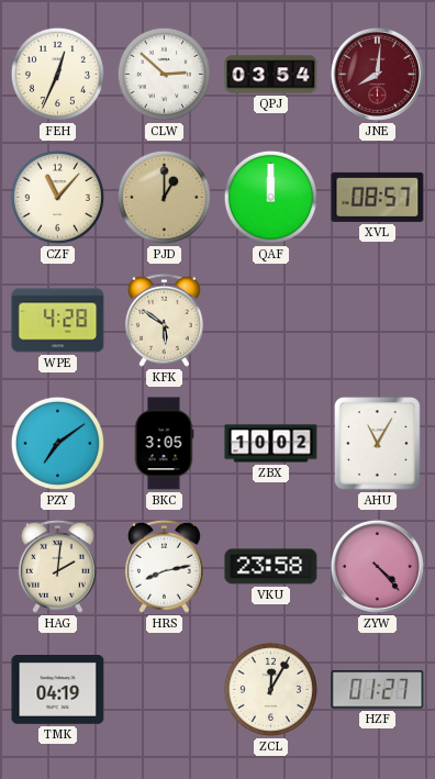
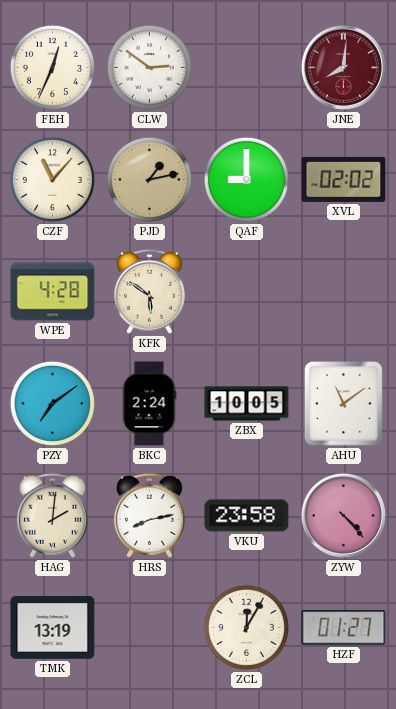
CLW: 2:52 -> 2:51 (149, 67)
QPJ: 03:54 -> none (271, 75)
PJD: 1:00 -> 1:13 (149, 179)
QAF: 12:00 -> 9:00 (246, 179)
XVL: 08:57 -> 02:02 (344, 179)
BKC: 3:05 -> 2:24 (149, 404)
ZBX: 10:02 -> 10:05 (247, 404)
AHU: 11:05 -> 11:09 (344, 404)
TMK: 04:19 -> 13:19 (53, 628)
